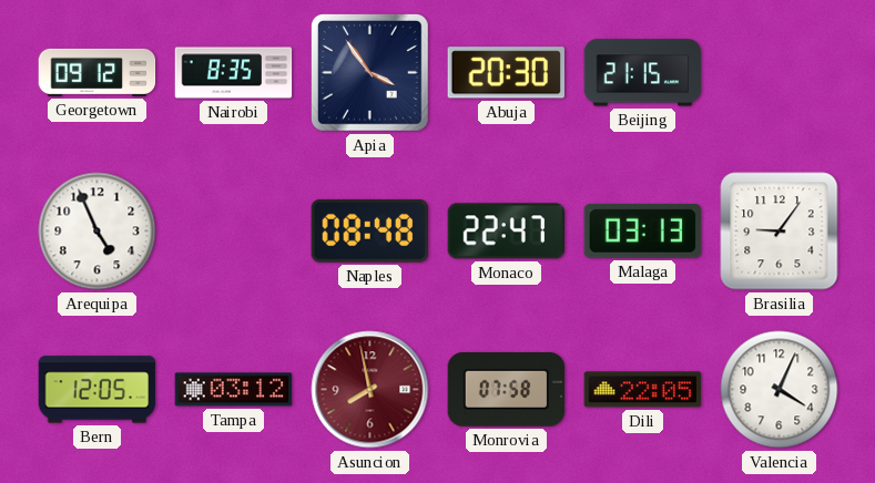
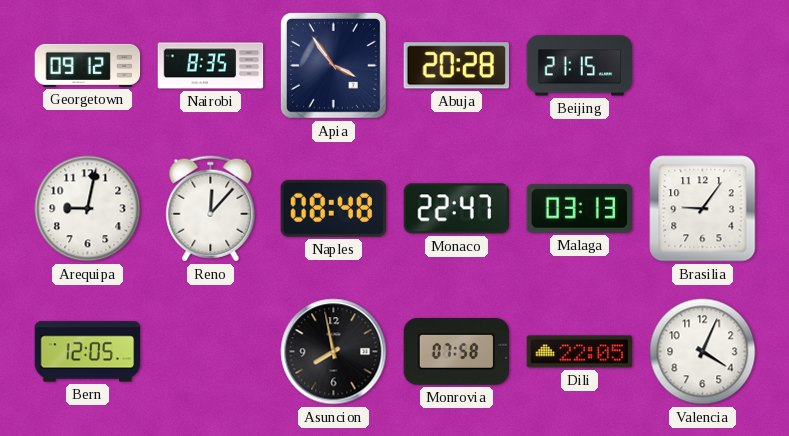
Abuja: 20:30 -> 20:28 (456, 66)
Arequipa: 4:56 -> 9:02 (88, 209)
Reno: none -> 12:07 (211, 209)
Tampa: 03:12 -> none (234, 390)
Asuncion dial: burgundy -> black (334, 352)
